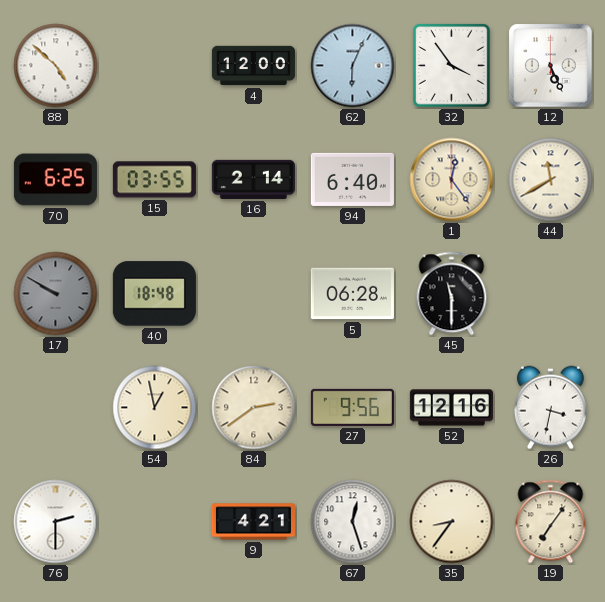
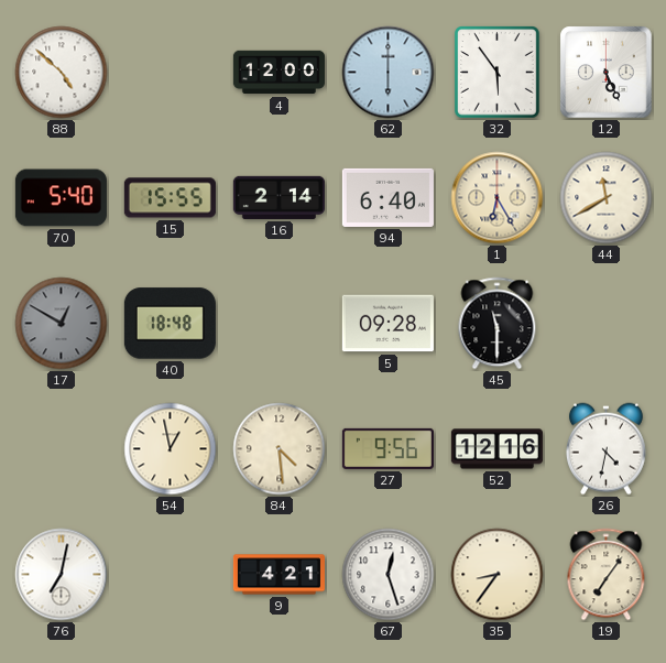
62: 6:04 -> 6:00 (389, 73)
32: 3:54 -> 5:54 (498, 73)
70: 6:25 -> 5:40 (61, 198)
15: 03:55 -> 15:55 (170, 198)
1: 12:24 -> 6:25 (498, 198)
17: 9:50 -> 12:50 (62, 324)
5: 06:28 -> 09:28 (387, 324)
84: 2:39 -> 4:29 (280, 449)
26: 3:32 -> 4:32 (605, 449)
76: 2:30 -> 7:02 (62, 575)
